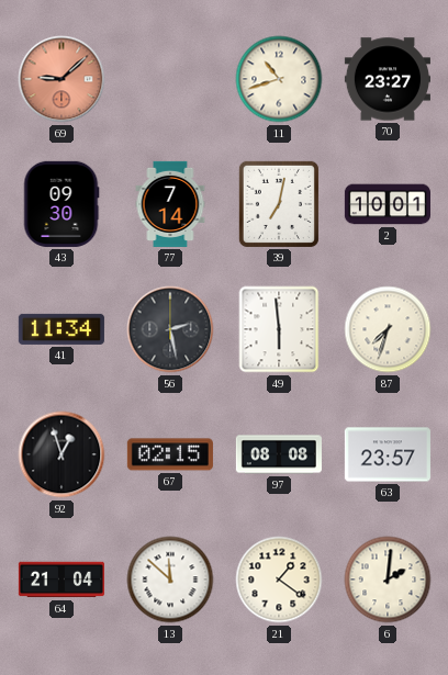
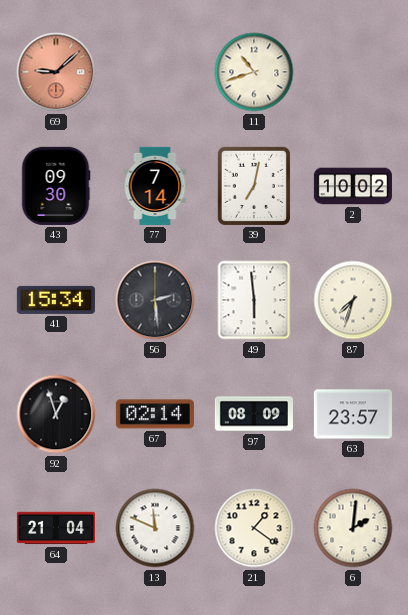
70: 23:27 -> none (388, 79)
2: 10:01 -> 10:02 (353, 186)
41: 11:34 -> 15:34 (56, 300)
56: 2:28 -> 2:29 (155, 300)
67: 02:15 -> 02:14 (155, 414)
97: 08:08 -> 08:09 (254, 414)
13: 11:52 -> 11:49 (155, 528)
